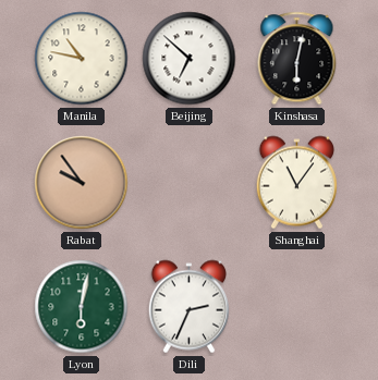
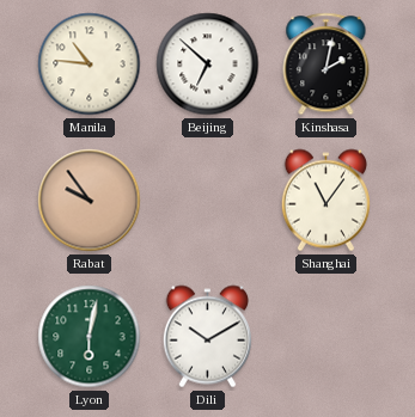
Manila: 10:47 -> 10:46 (90, 65)
Kinshasa: 6:02 -> 2:02 (326, 65)
Dili: 2:34 -> 10:10 (207, 337)
